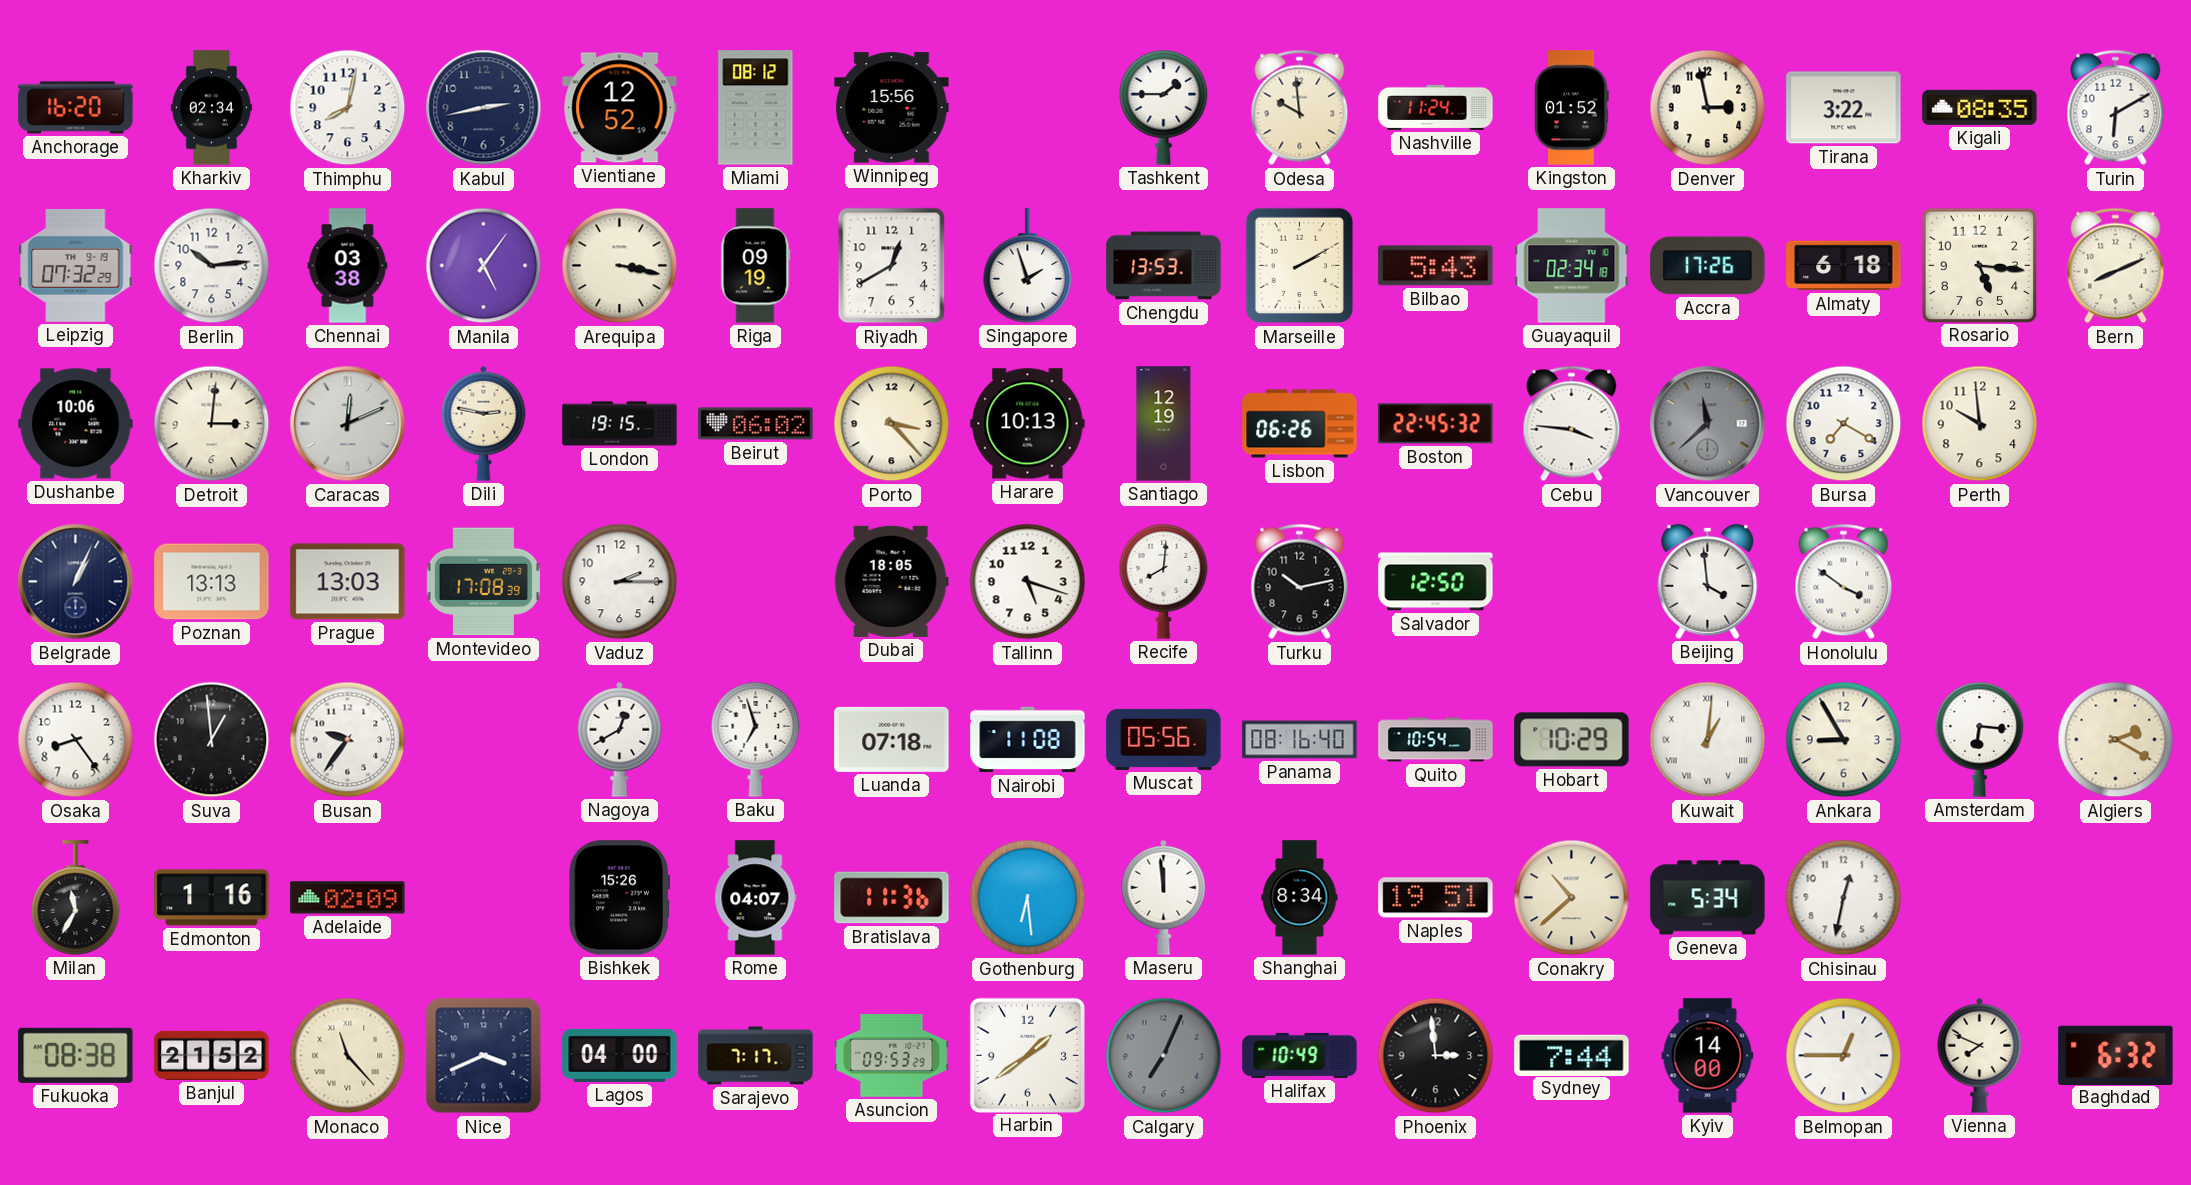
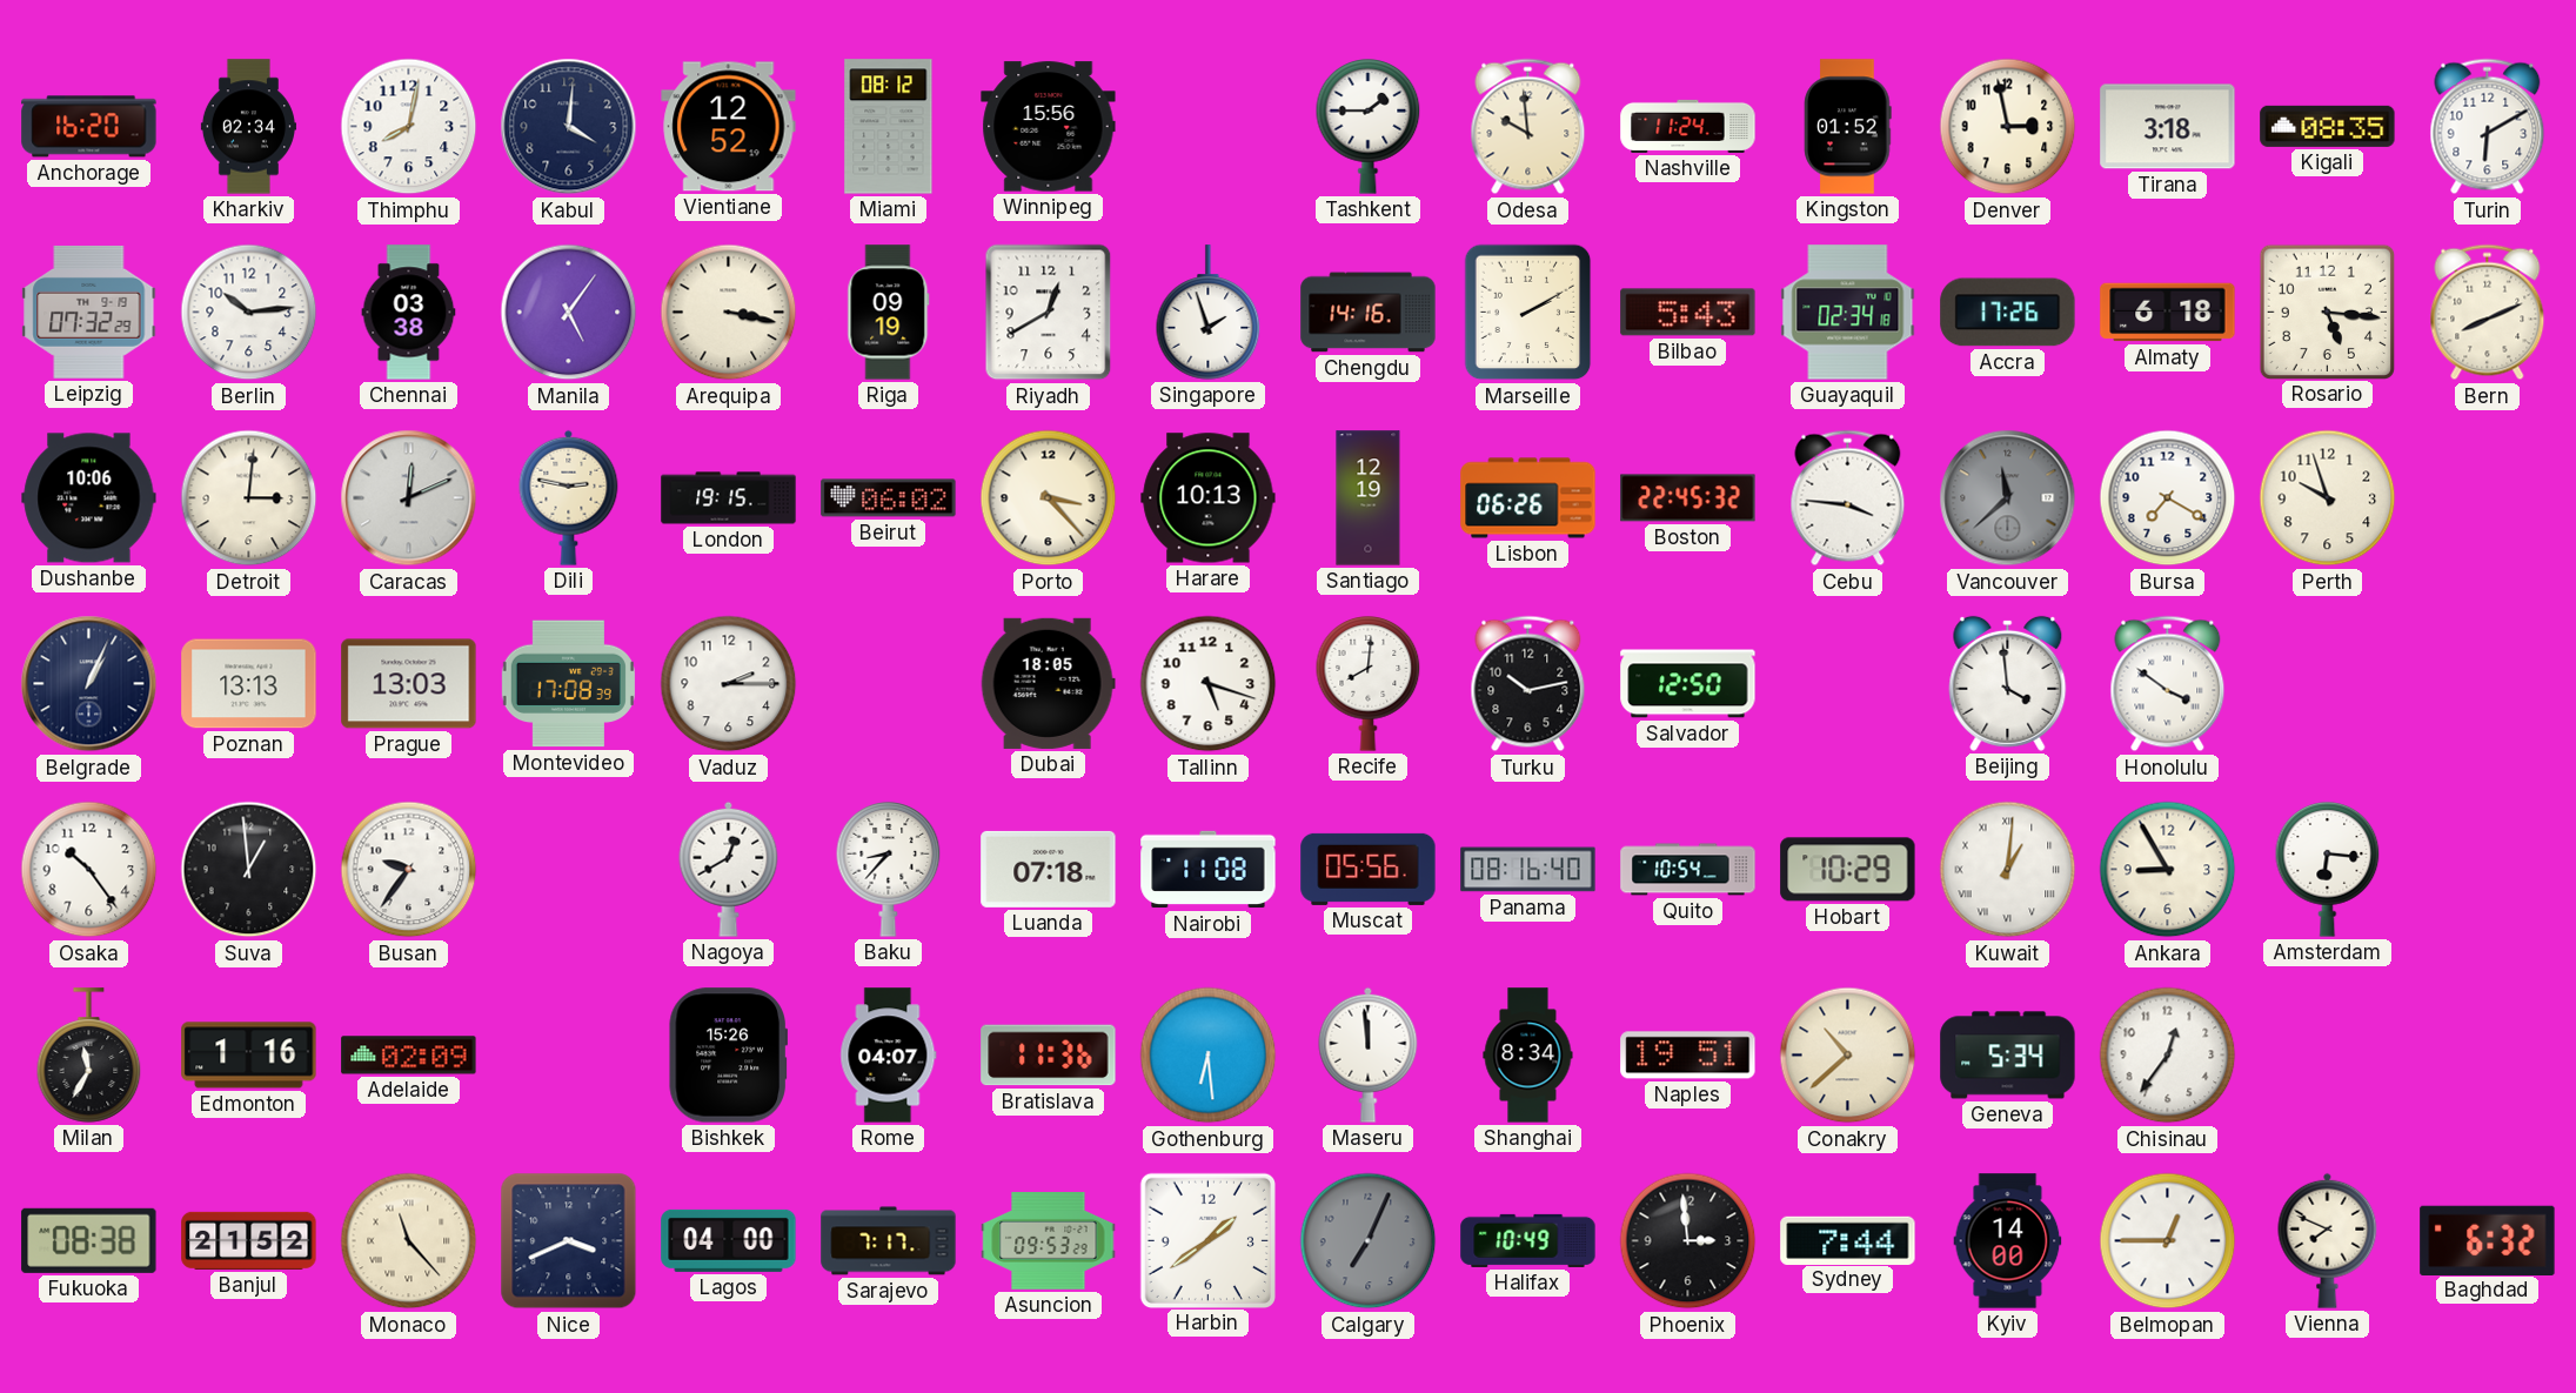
Kabul: 2:43 -> 4:01 (569, 127)
Tirana: 3:22 -> 3:18 (2168, 127)
Chengdu: 13:53 -> 14:16 (1369, 313)
Perth: 9:59 -> 9:57 (2328, 498)
Osaka: 8:24 -> 10:24 (89, 870)
Baku: 6:57 -> 8:37 (889, 870)
Algiers: 2:20 -> none (2116, 740)
Chisinau: 12:32 -> 12:36 (2168, 1056)
